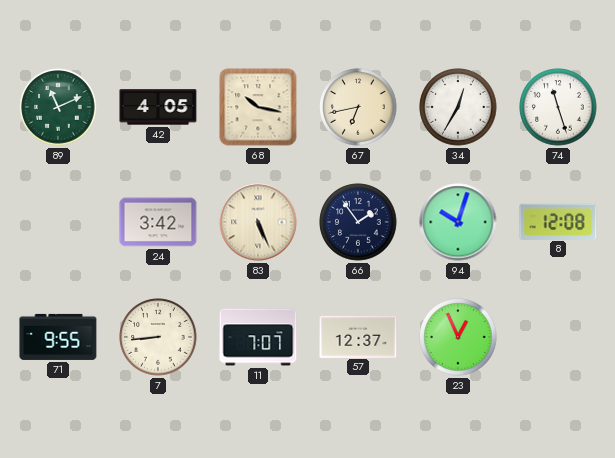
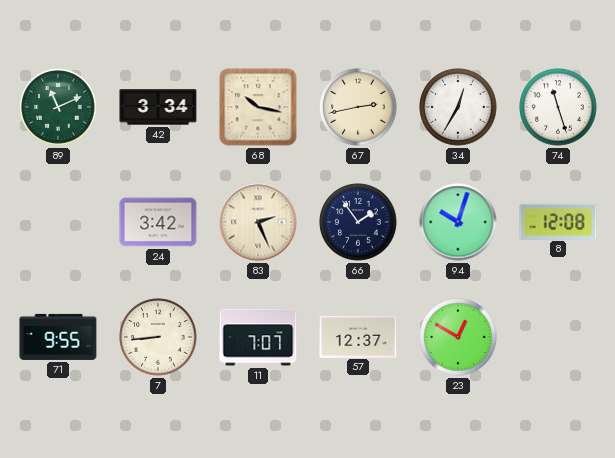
42: 4:05 -> 3:34 (158, 107)
67: 6:43 -> 2:43 (358, 107)
83: 5:26 -> 2:26 (258, 222)
23: 12:56 -> 12:50 (458, 337)
